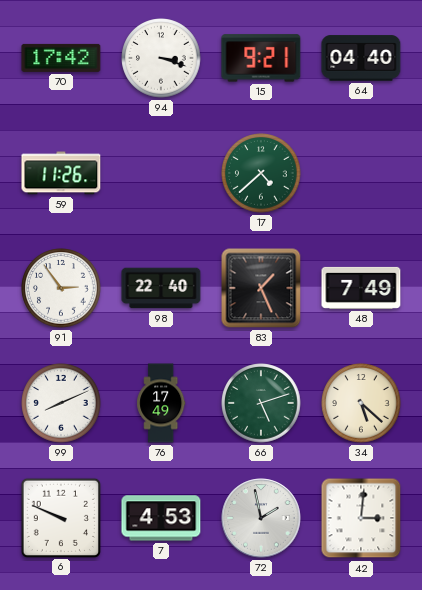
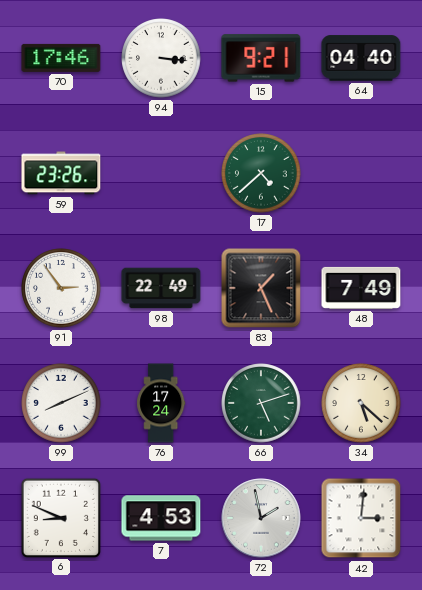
70: 17:42 -> 17:46 (61, 58)
94: 3:18 -> 3:16 (161, 58)
59: 11:26 -> 23:26 (61, 173)
98: 22:40 -> 22:49 (161, 288)
76: 17:49 -> 17:24 (161, 403)
6: 9:49 -> 8:49 (60, 517)
